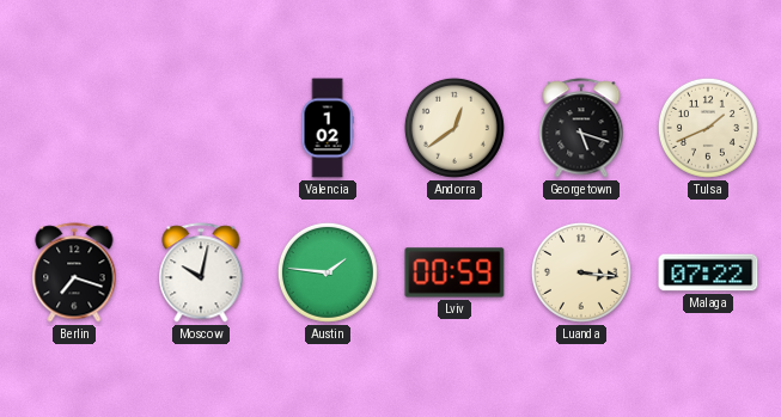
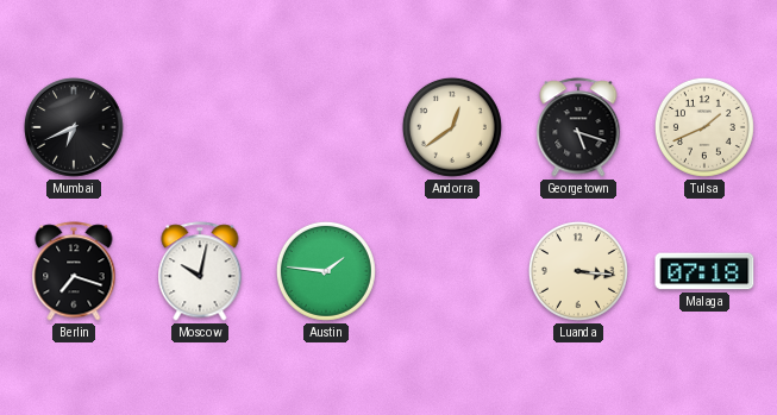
Mumbai: none -> 6:41 (75, 128)
Valencia: 1:02 -> none (328, 128)
Lviv: 00:59 -> none (454, 272)
Malaga: 07:22 -> 07:18 (704, 271)
